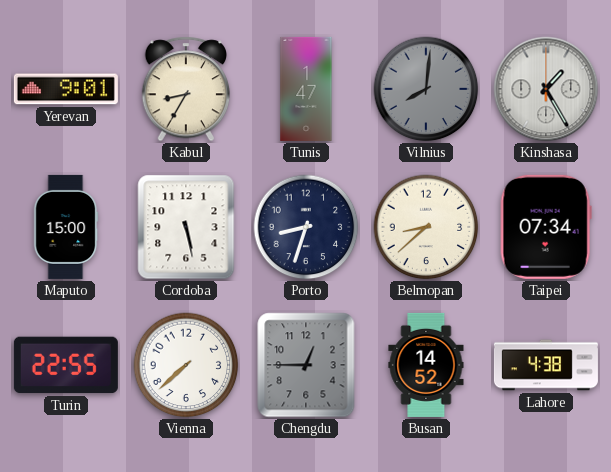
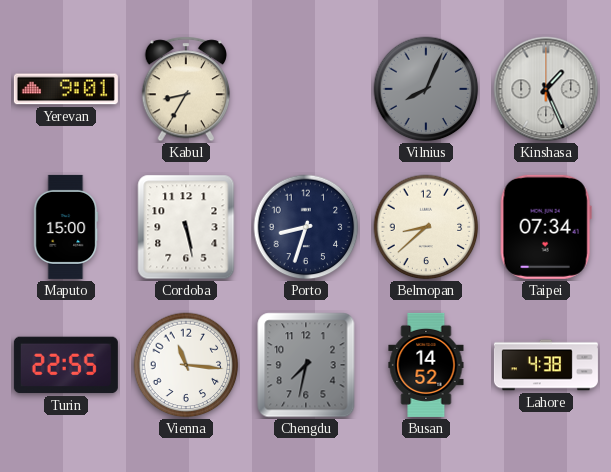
Tunis: 1:47 -> none (306, 89)
Vilnius: 8:01 -> 8:04 (426, 89)
Kinshasa: 1:25 -> 1:26 (546, 89)
Vienna: 7:38 -> 11:16 (186, 365)
Chengdu: 12:45 -> 7:32 (306, 365)
